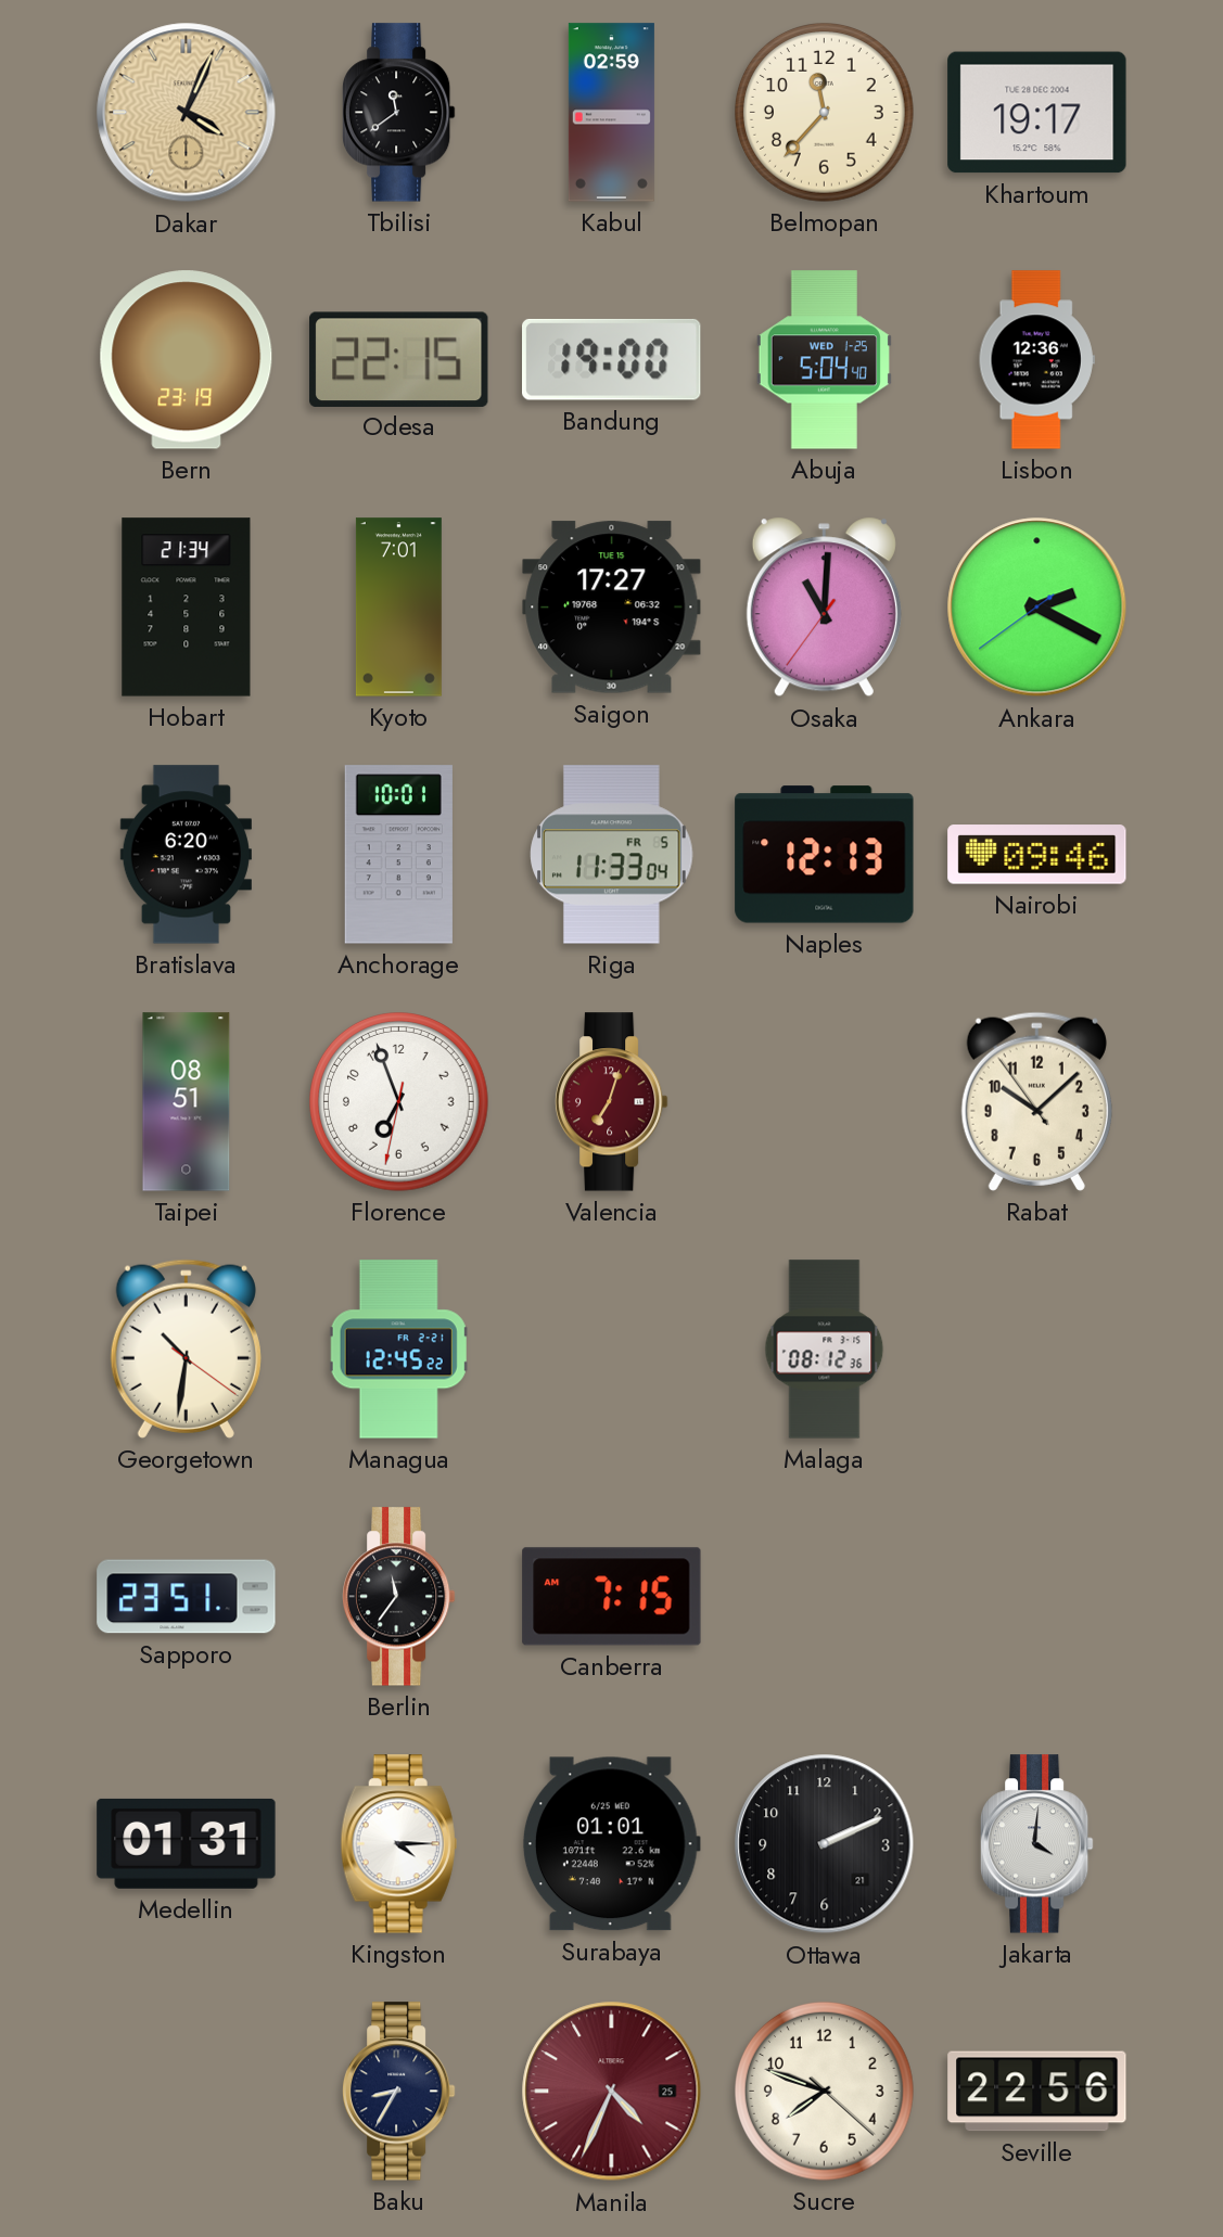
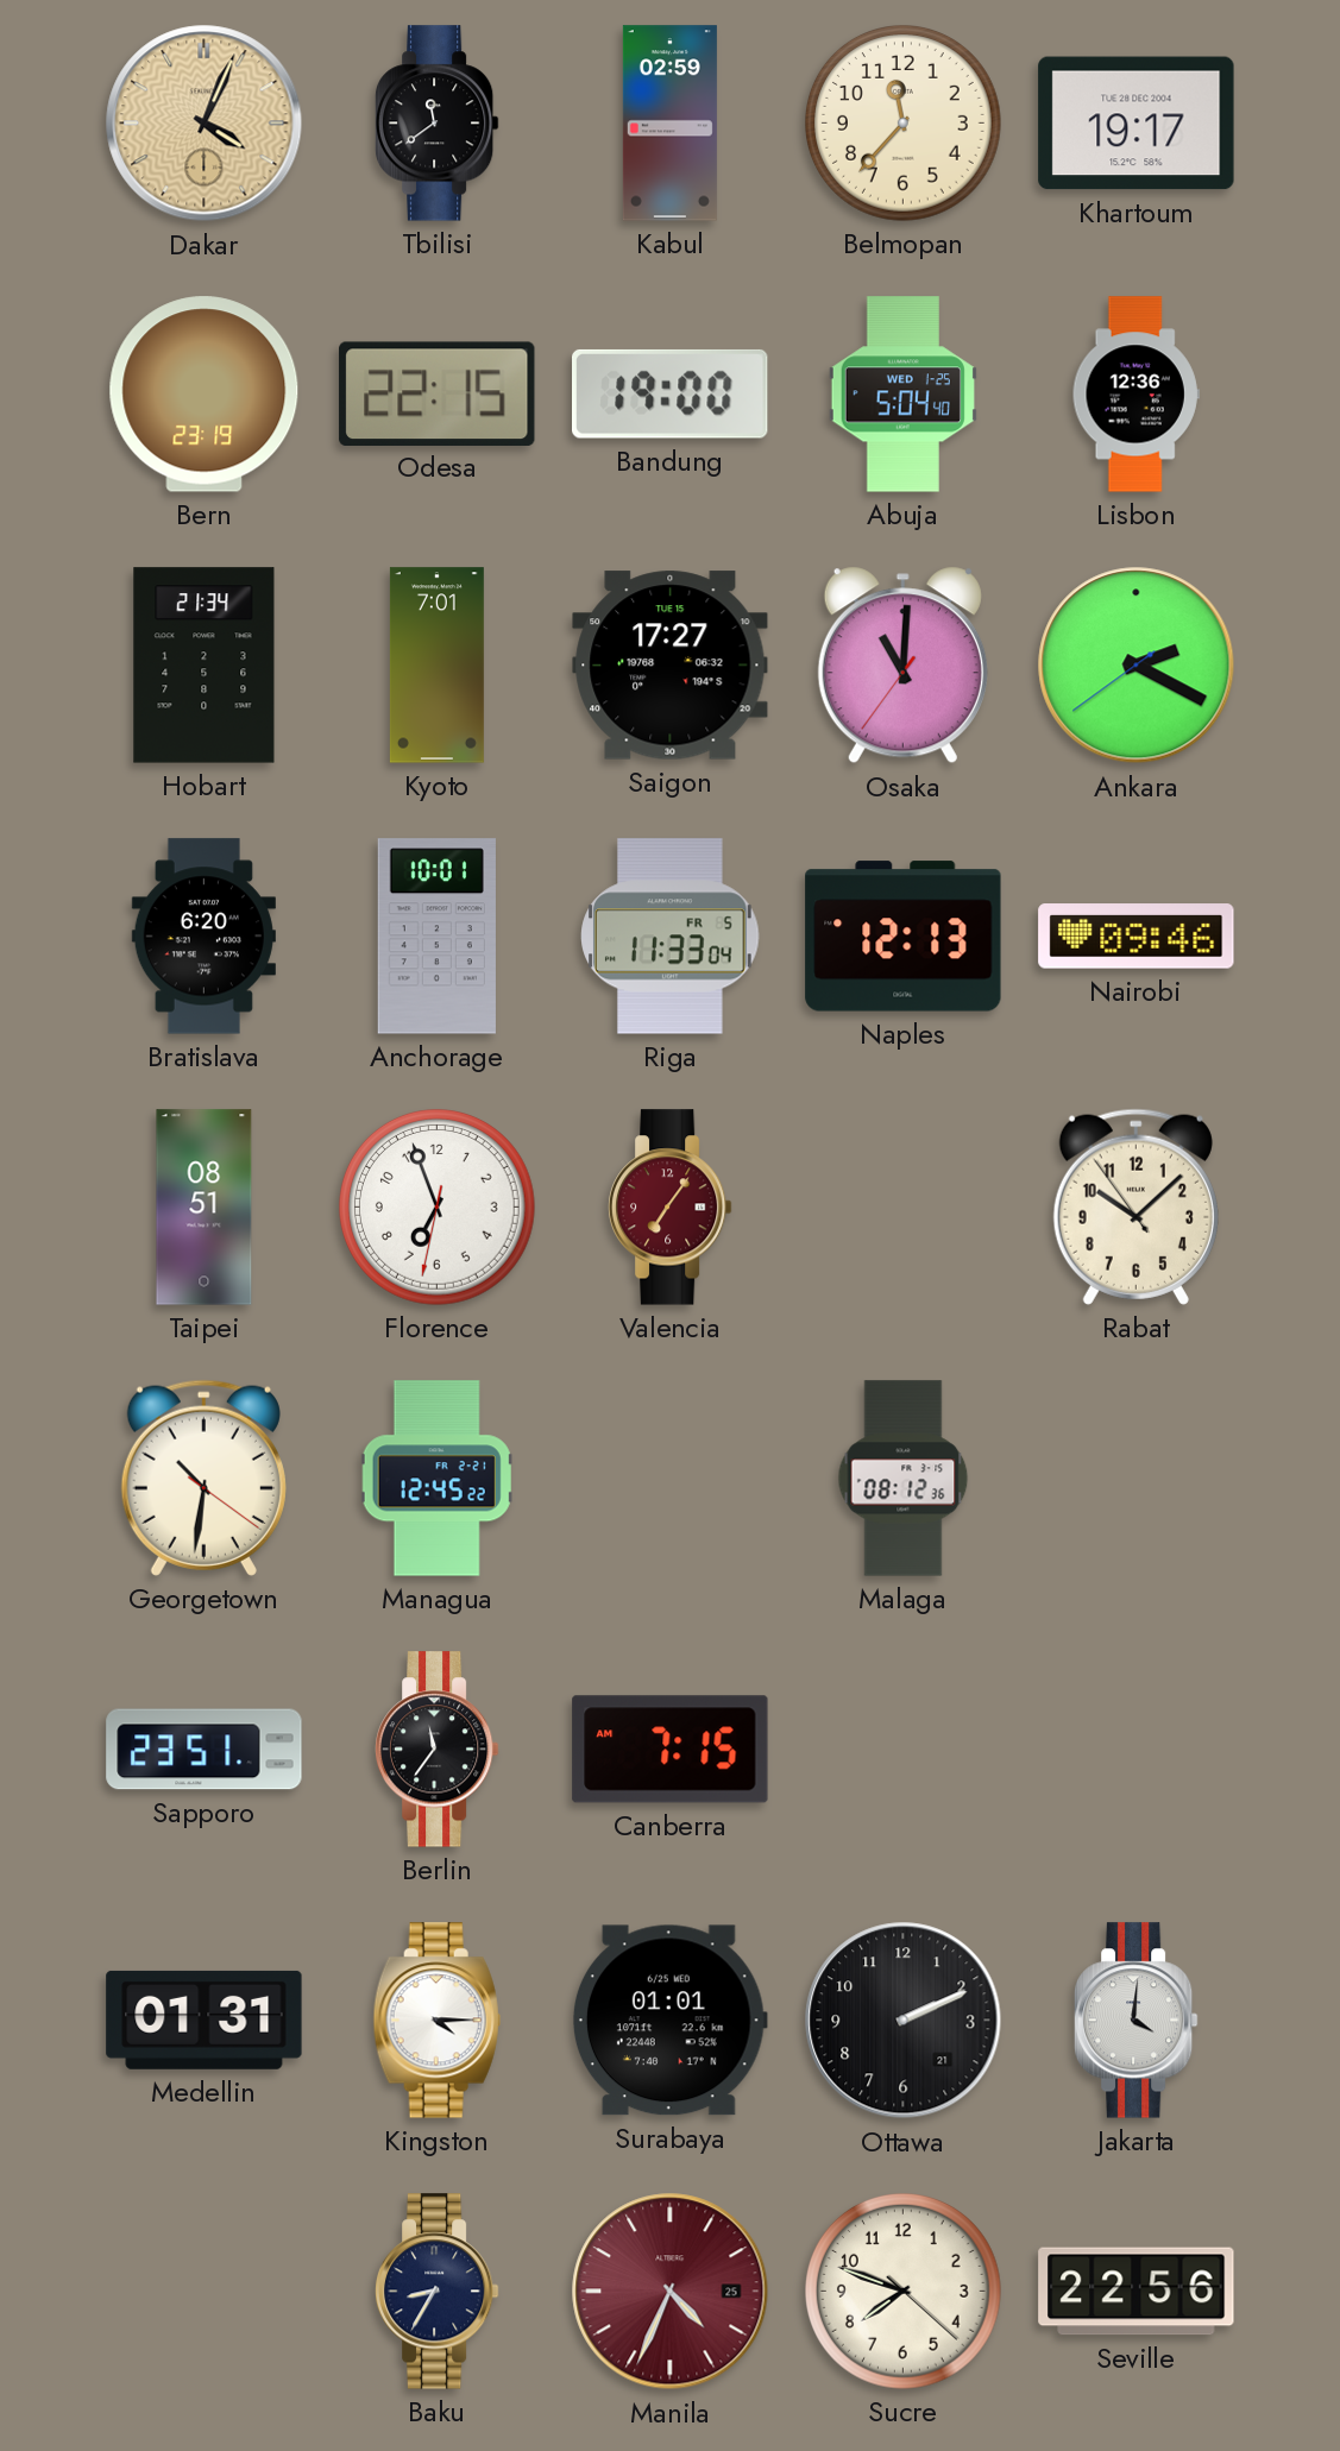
Valencia: 7:03 -> 7:06 (669, 1208)
